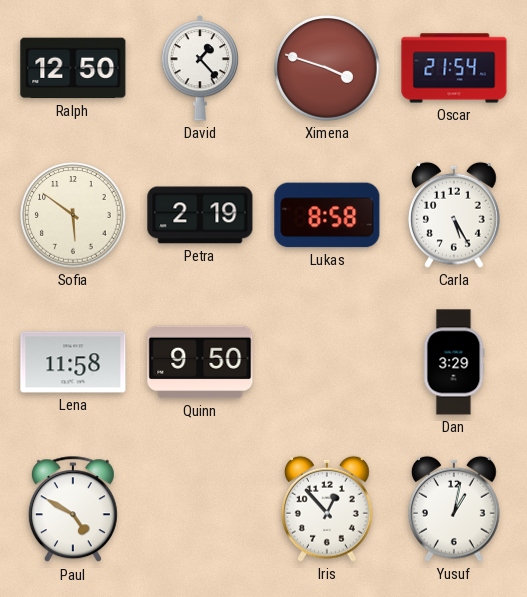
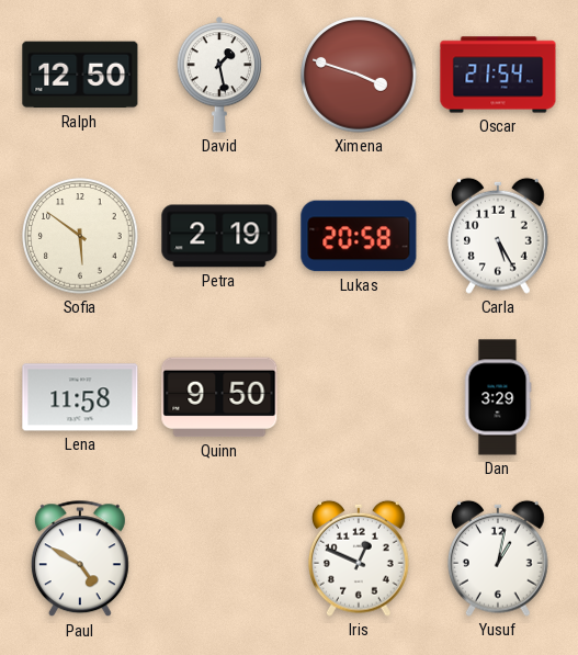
David: 1:23 -> 1:28 (219, 75)
Lukas: 8:58 -> 20:58 (359, 236)
Iris: 12:53 -> 12:49 (360, 558)
